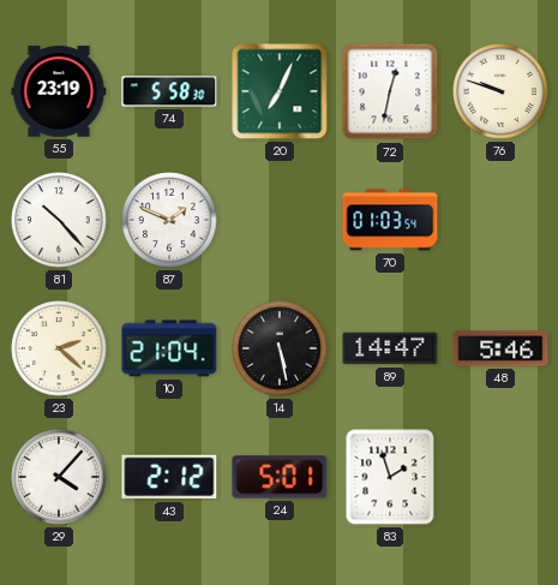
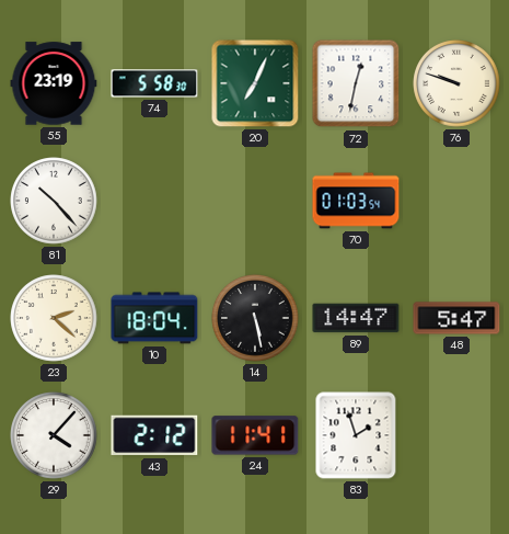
87: 1:49 -> none (169, 220)
10: 21:04 -> 18:04 (154, 318)
48: 5:46 -> 5:47 (456, 318)
24: 5:01 -> 11:41 (255, 435)
